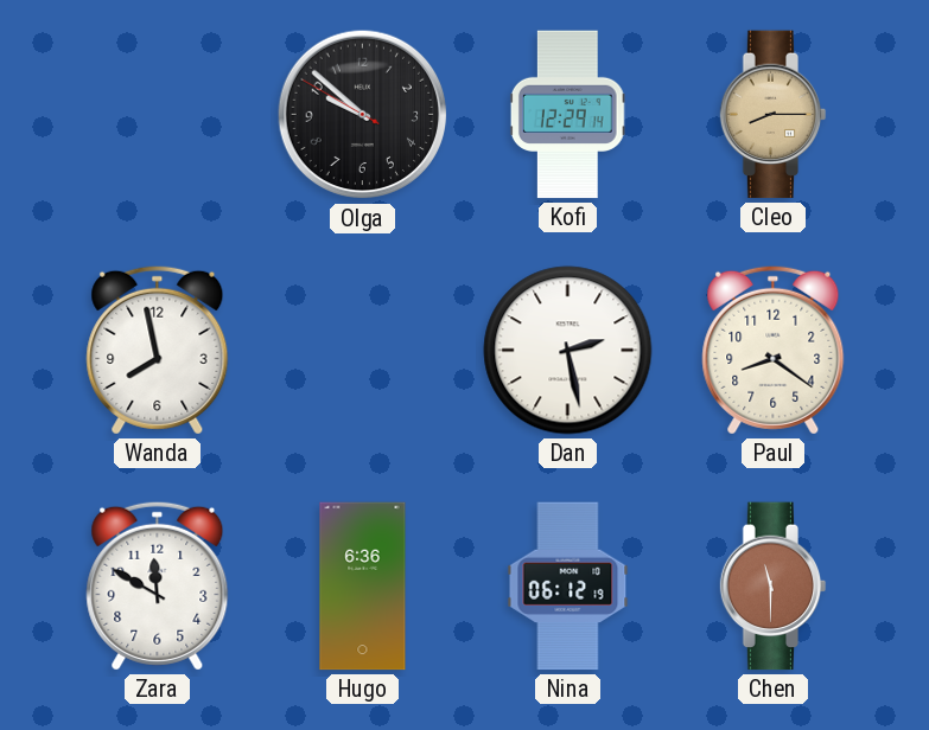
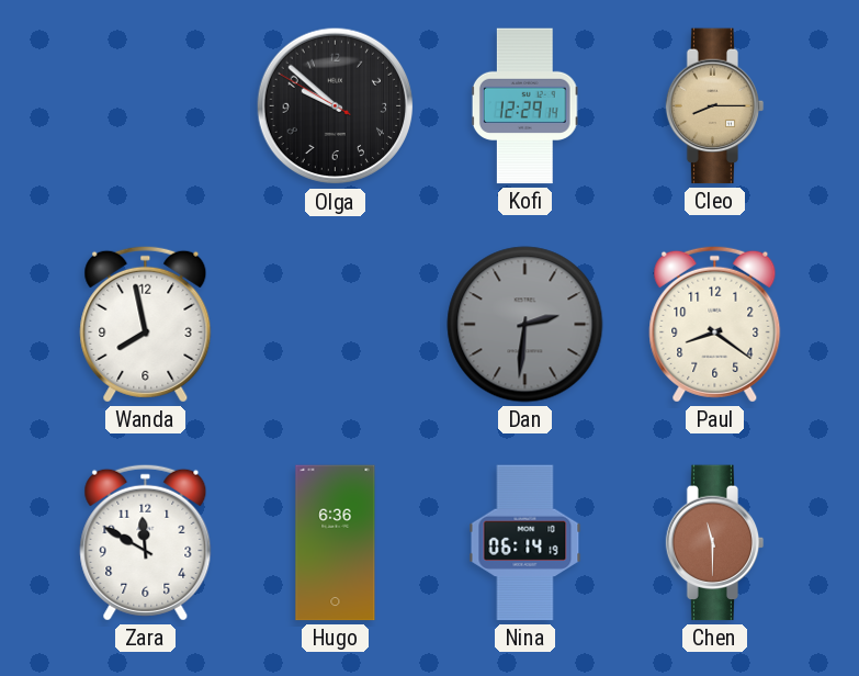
Dan: 2:28 -> 2:31 (525, 325)
Dan dial: white -> grey (525, 325)
Nina: 06:12 -> 06:14 (525, 543)
